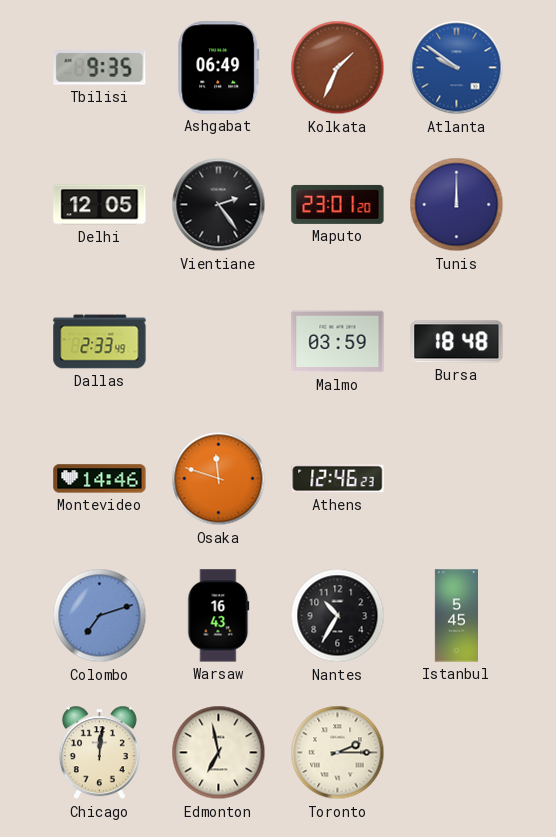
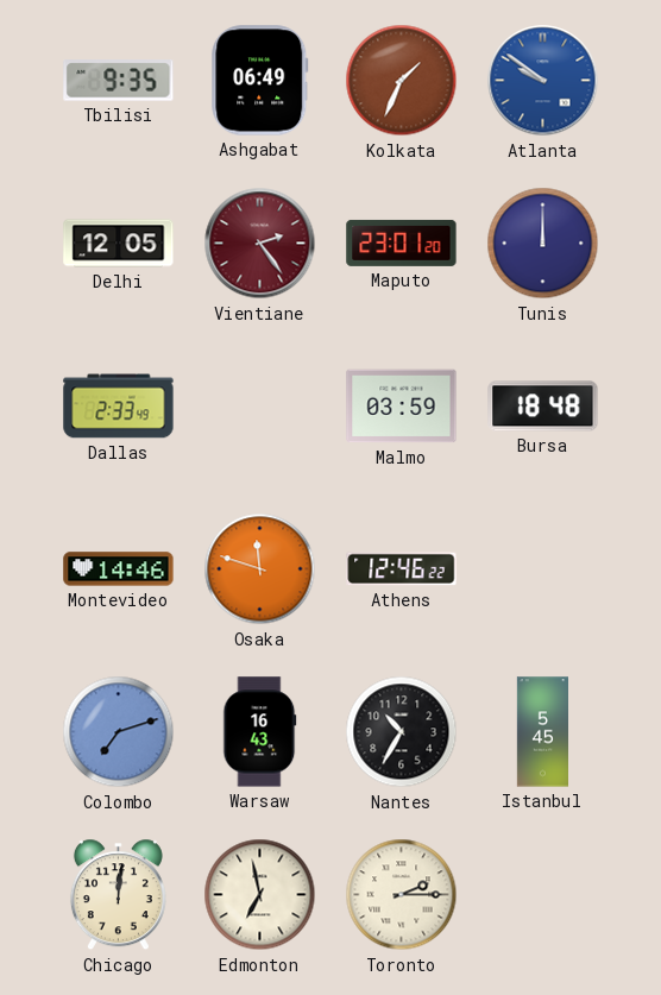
Vientiane dial: black -> burgundy (260, 244)
Athens: 12:46:23 -> 12:46:22 (402, 569)
